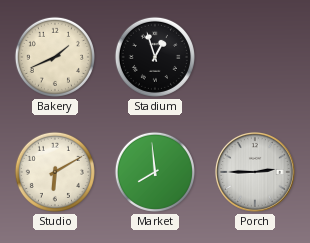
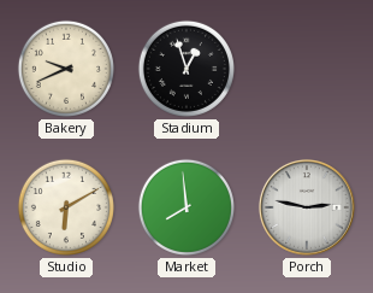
Bakery: 1:41 -> 9:41 (66, 69)
Porch: 2:45 -> 2:47 (307, 207)
